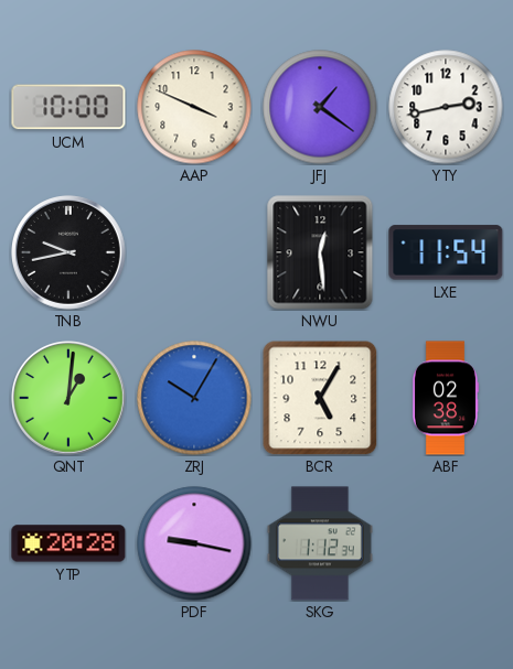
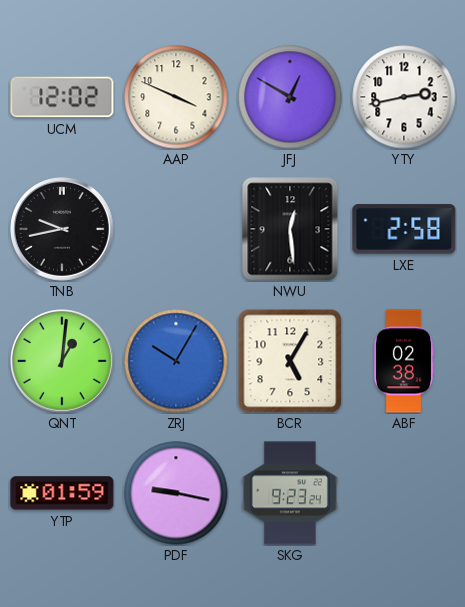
UCM: 10:00 -> 12:02 (62, 97)
JFJ: 1:21 -> 12:50 (290, 97)
LXE: 11:54 -> 2:58 (404, 229)
YTP: 20:28 -> 01:59 (62, 493)
SKG: 1:12 -> 9:23 (290, 493)
